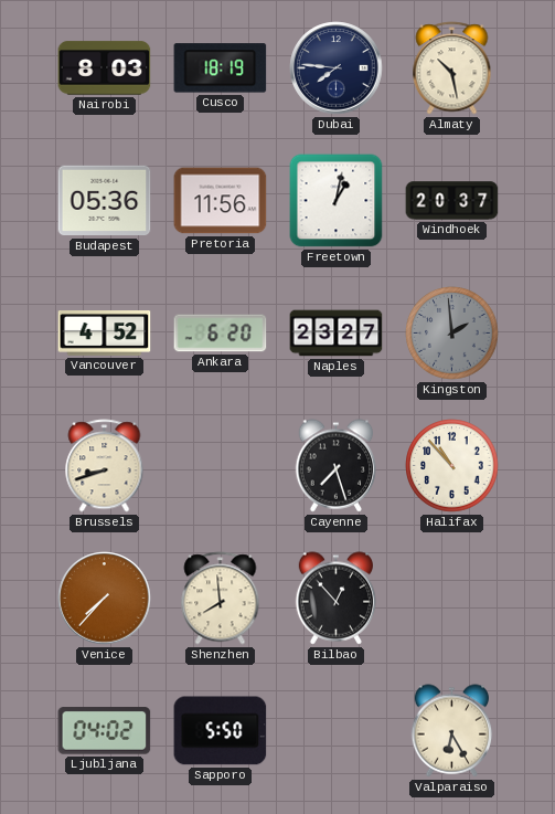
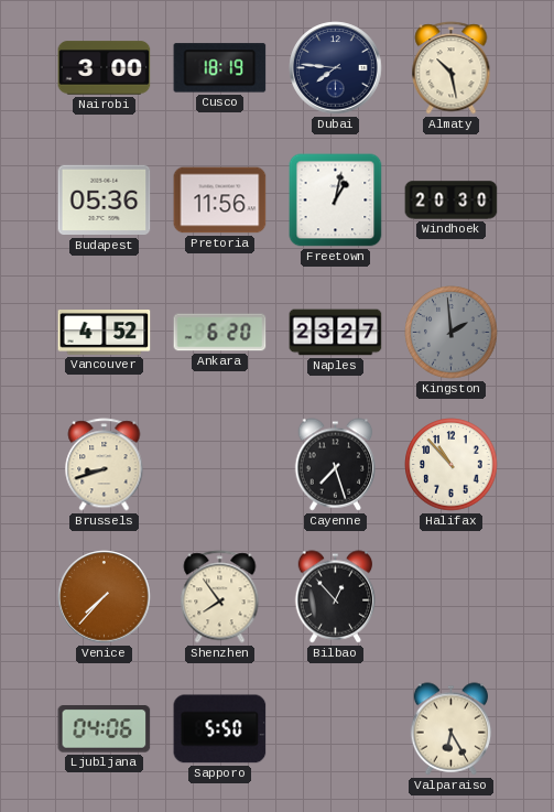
Nairobi: 8:03 -> 3:00 (105, 68)
Windhoek: 20:37 -> 20:30 (452, 201)
Shenzhen: 7:59 -> 7:54 (220, 597)
Ljubljana: 04:02 -> 04:06 (105, 729)
